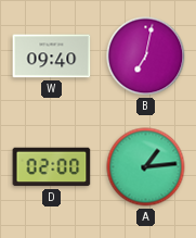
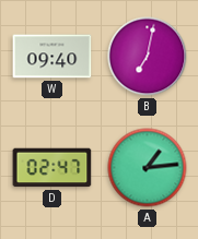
D: 02:00 -> 02:47 (53, 168)
